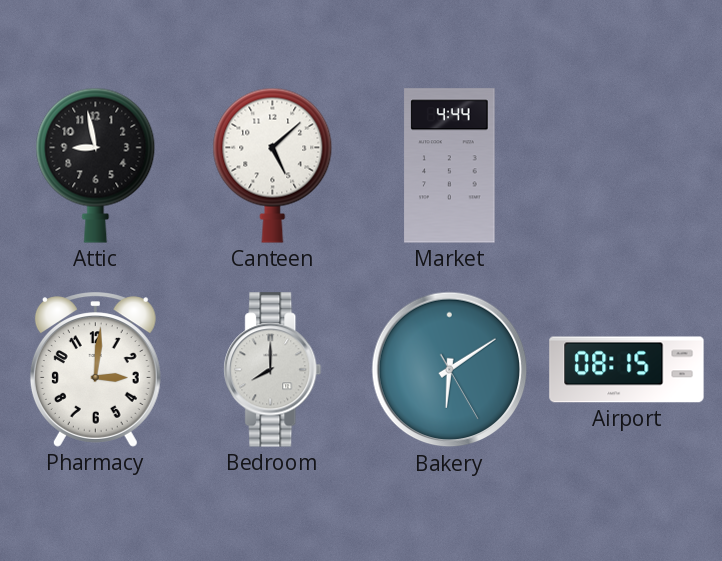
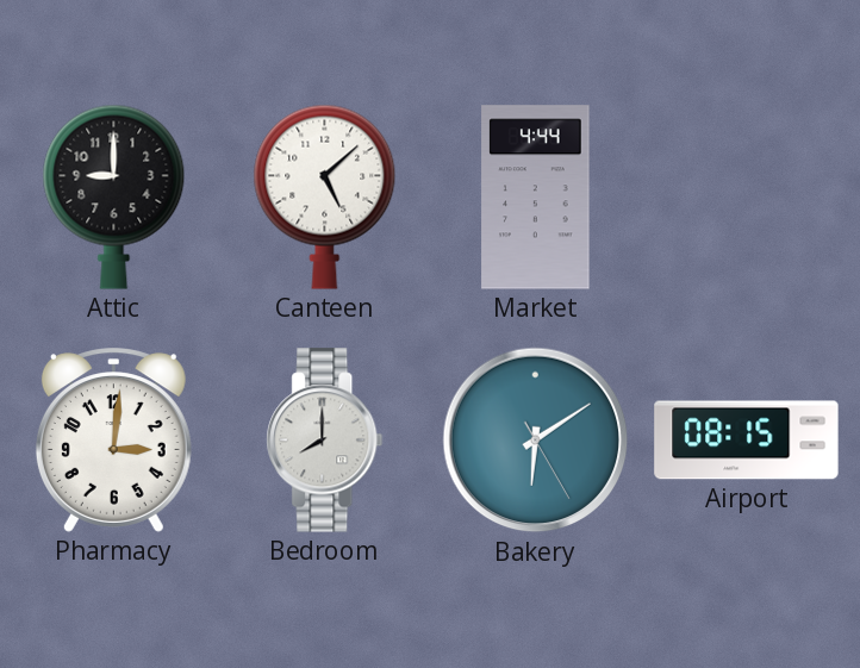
Attic: 8:58 -> 9:00 (114, 196)
